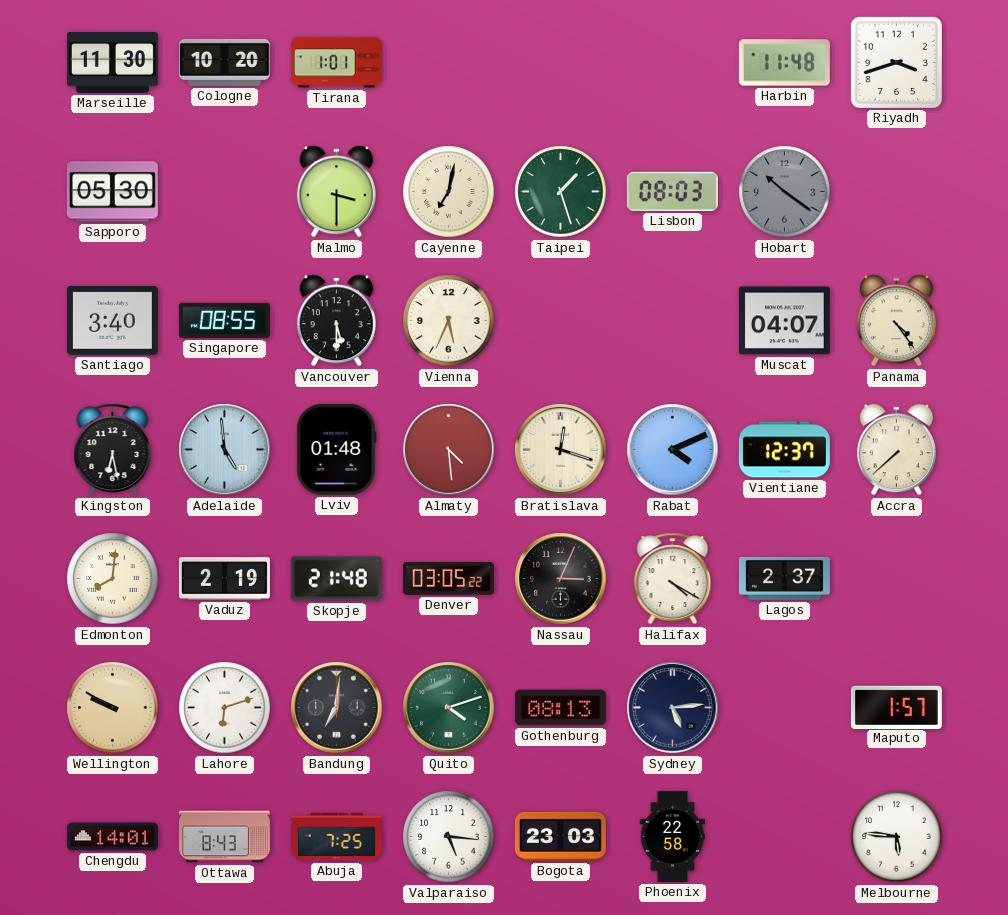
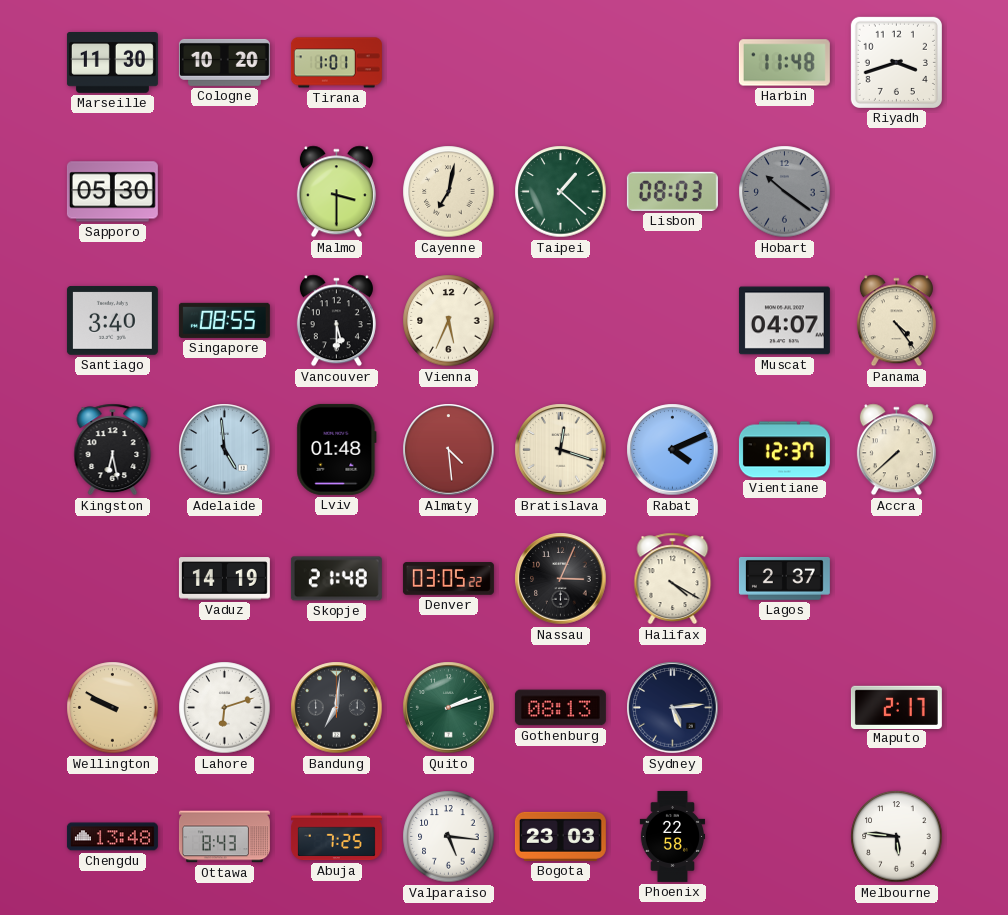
Taipei: 1:27 -> 1:22 (561, 192)
Edmonton: 8:01 -> none (113, 579)
Vaduz: 2:19 -> 14:19 (224, 579)
Quito: 4:12 -> 2:12 (449, 708)
Maputo: 1:57 -> 2:17 (896, 707)
Chengdu: 14:01 -> 13:48 (112, 837)
